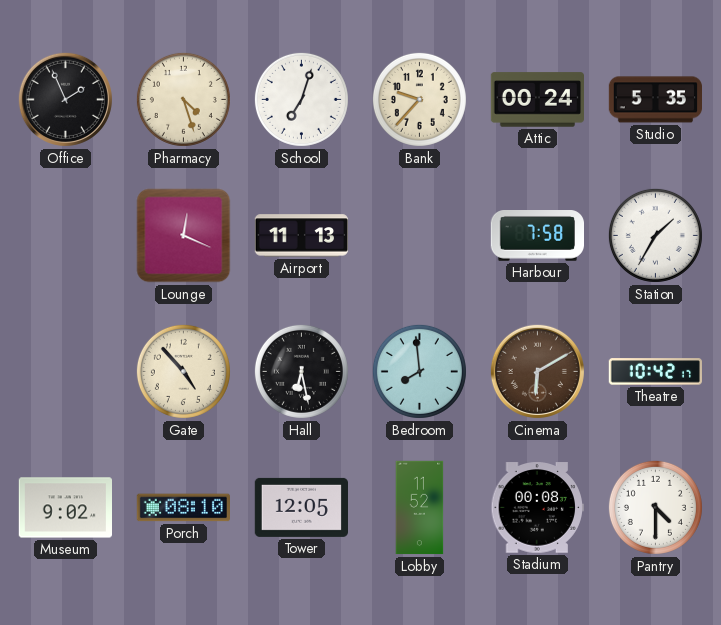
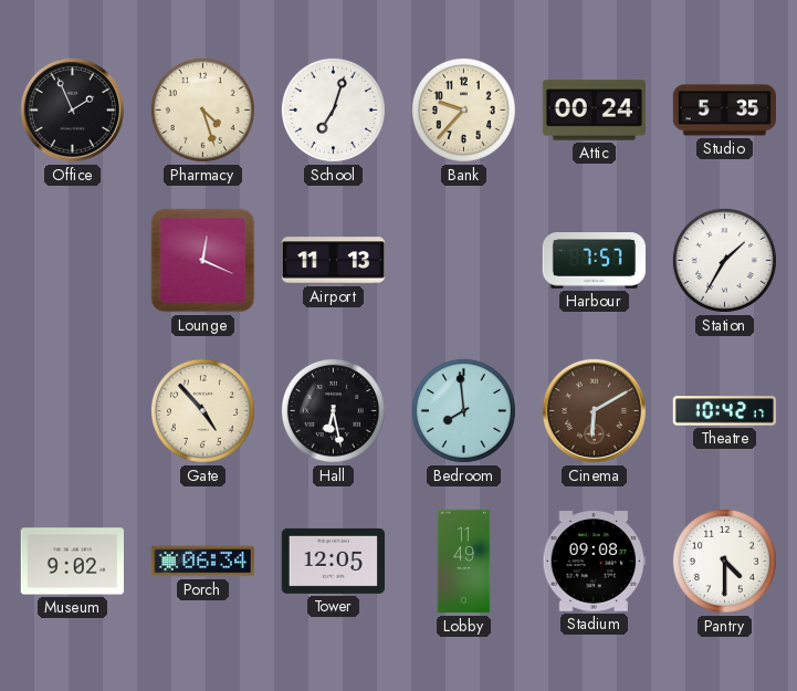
Harbour: 7:58 -> 7:57 (594, 261)
Porch: 08:10 -> 06:34 (202, 562)
Lobby: 11:52 -> 11:49 (464, 562)
Stadium: 00:08 -> 09:08 (594, 562)
